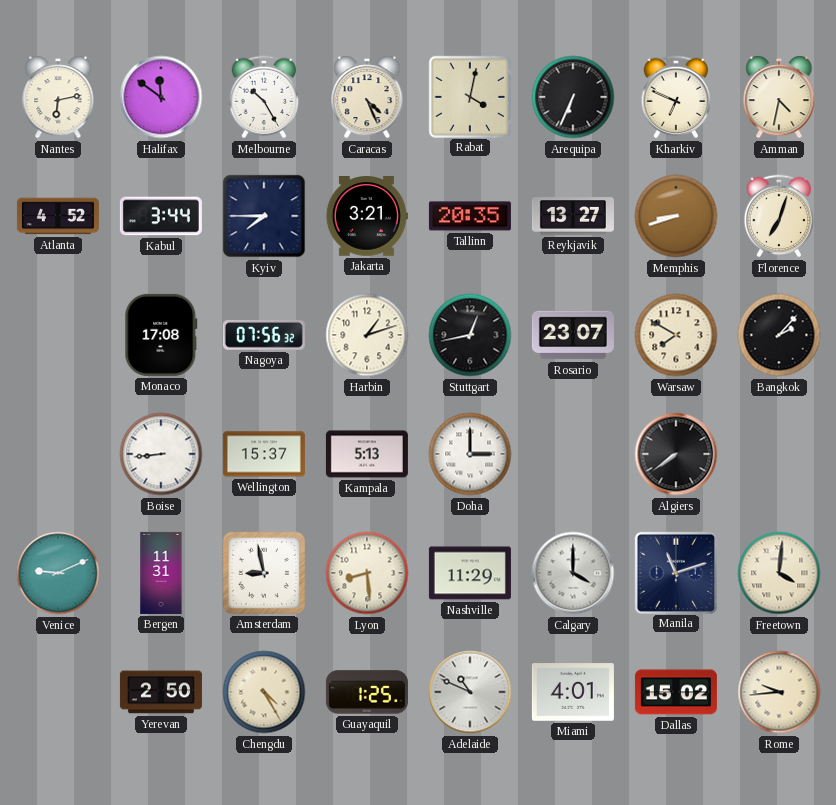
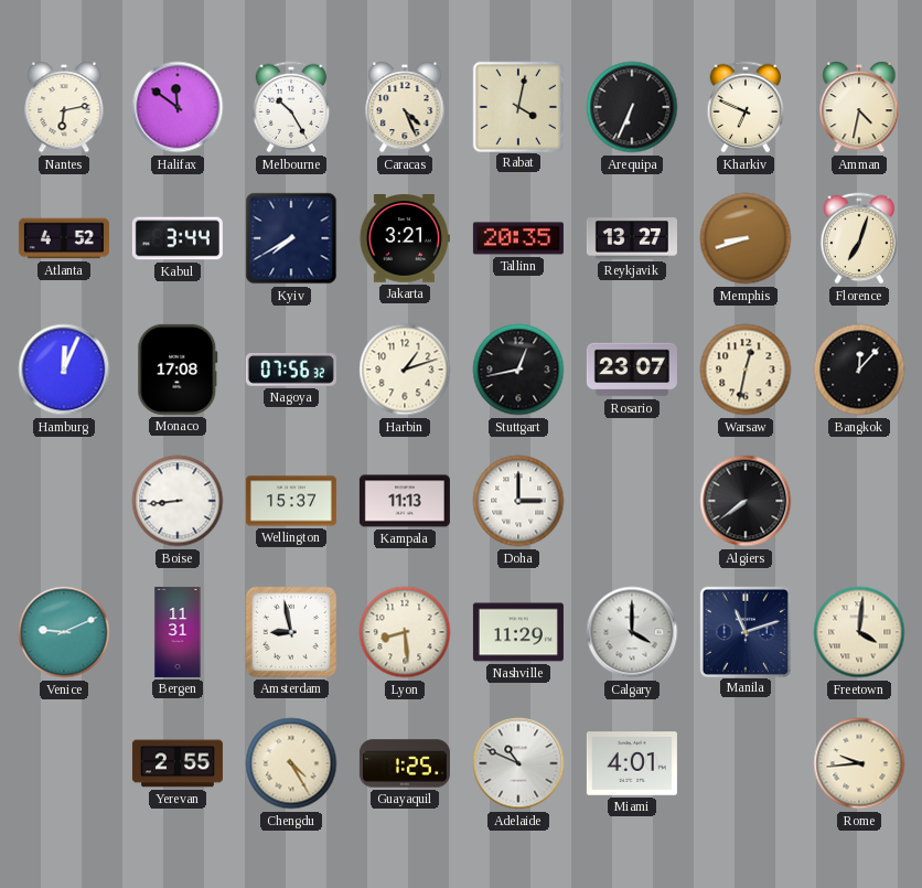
Kyiv: 7:45 -> 7:40 (291, 238)
Hamburg: none -> 12:04 (64, 370)
Warsaw: 7:50 -> 12:32 (746, 370)
Bangkok: 2:07 -> 12:07 (859, 370)
Kampala: 5:13 -> 11:13 (405, 501)
Yerevan: 2:50 -> 2:55 (178, 763)
Dallas: 15:02 -> none (676, 692)
